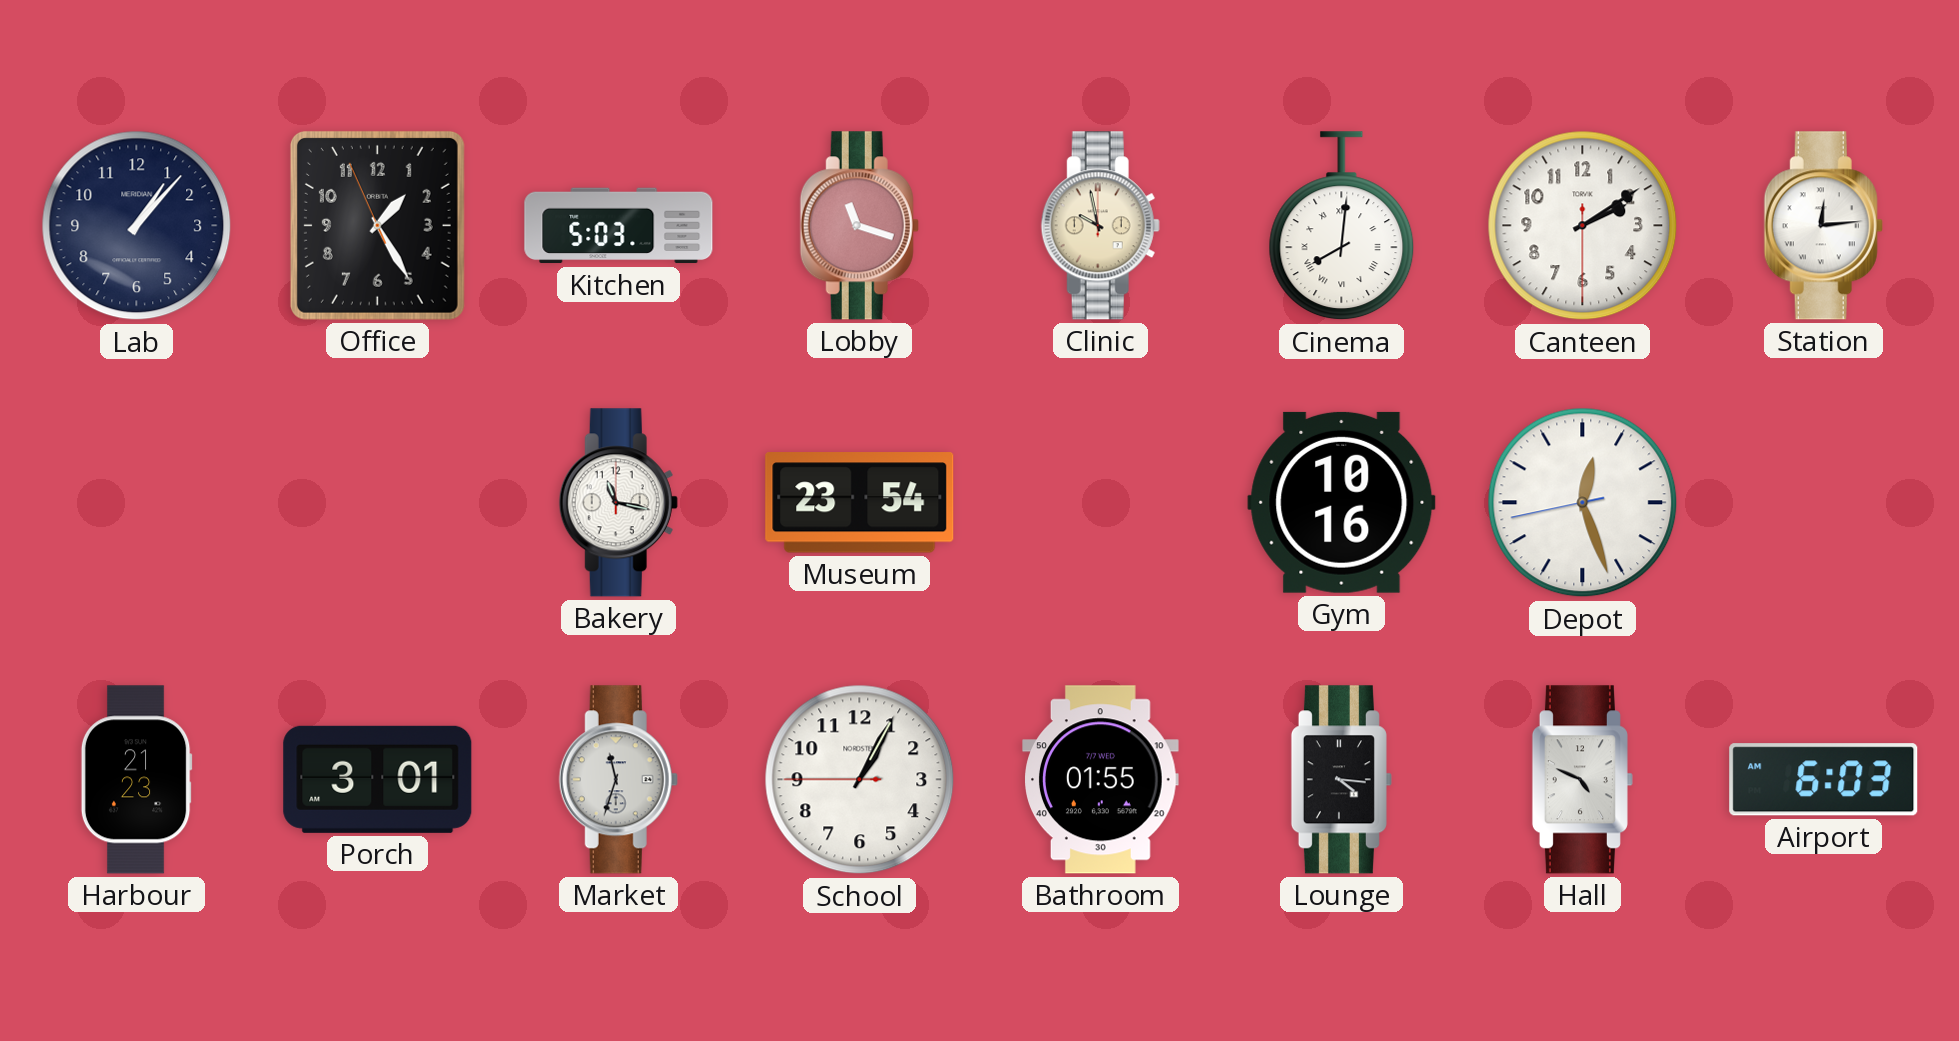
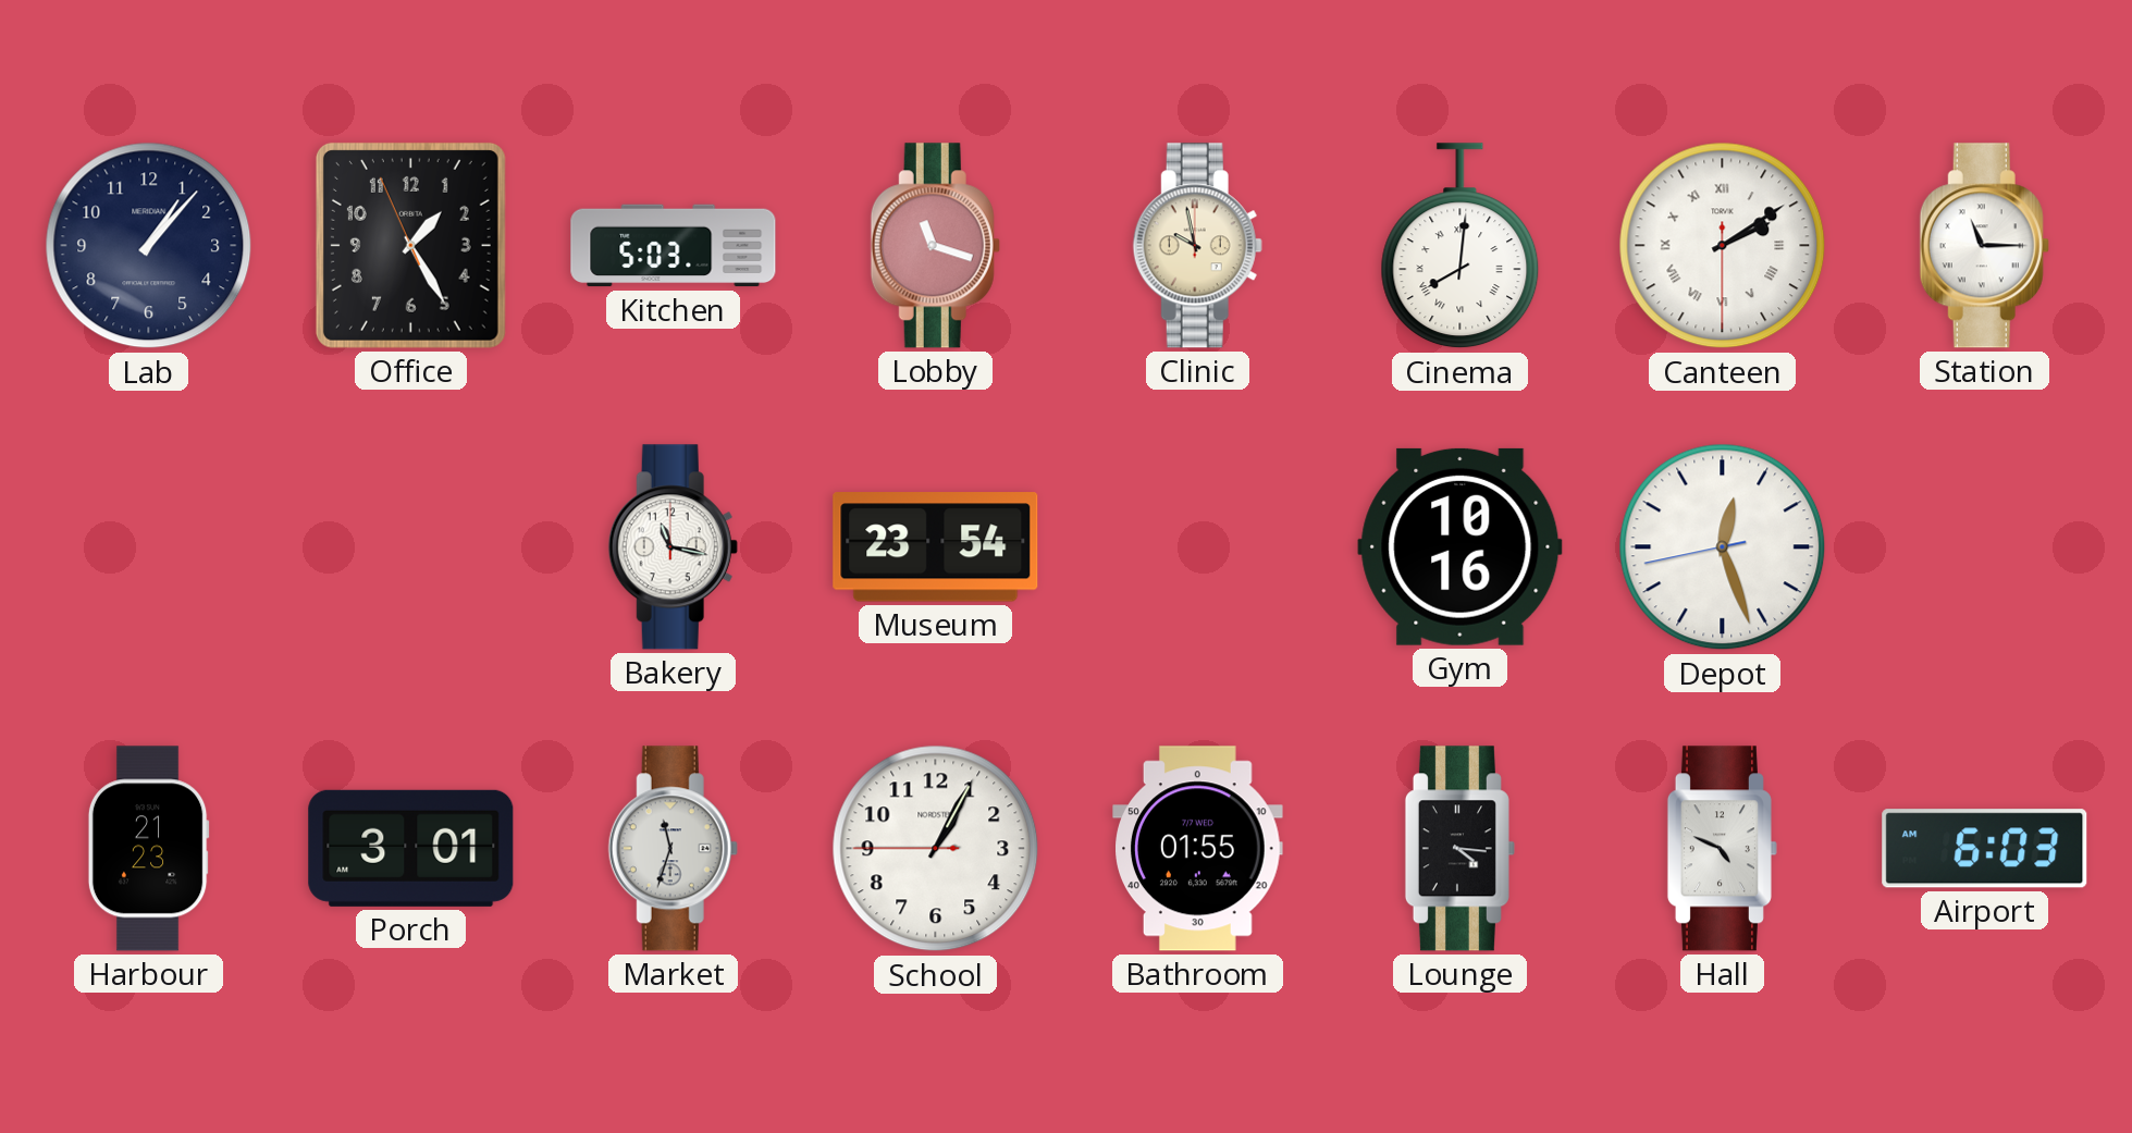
Canteen numerals: Arabic -> Roman (1723, 246)
Station: 12:14 -> 11:15 (1984, 246)
